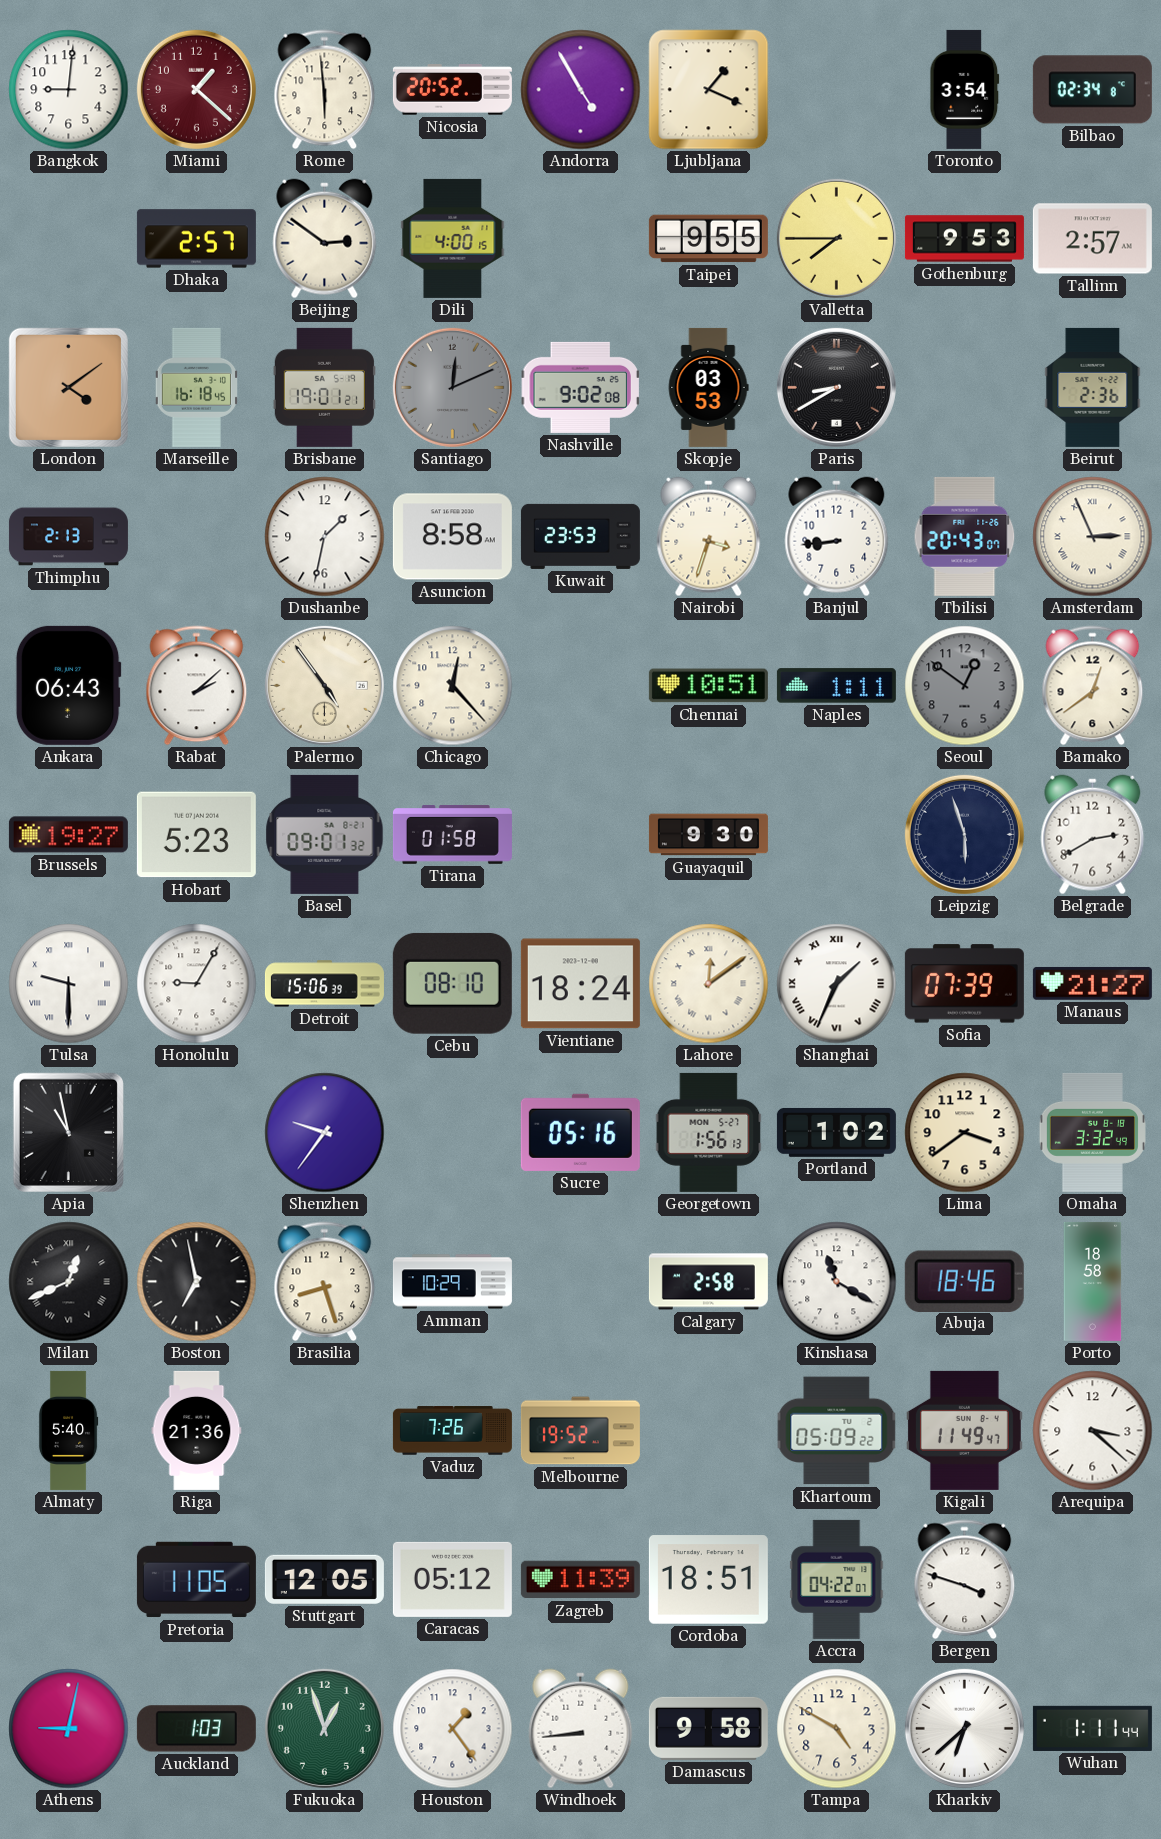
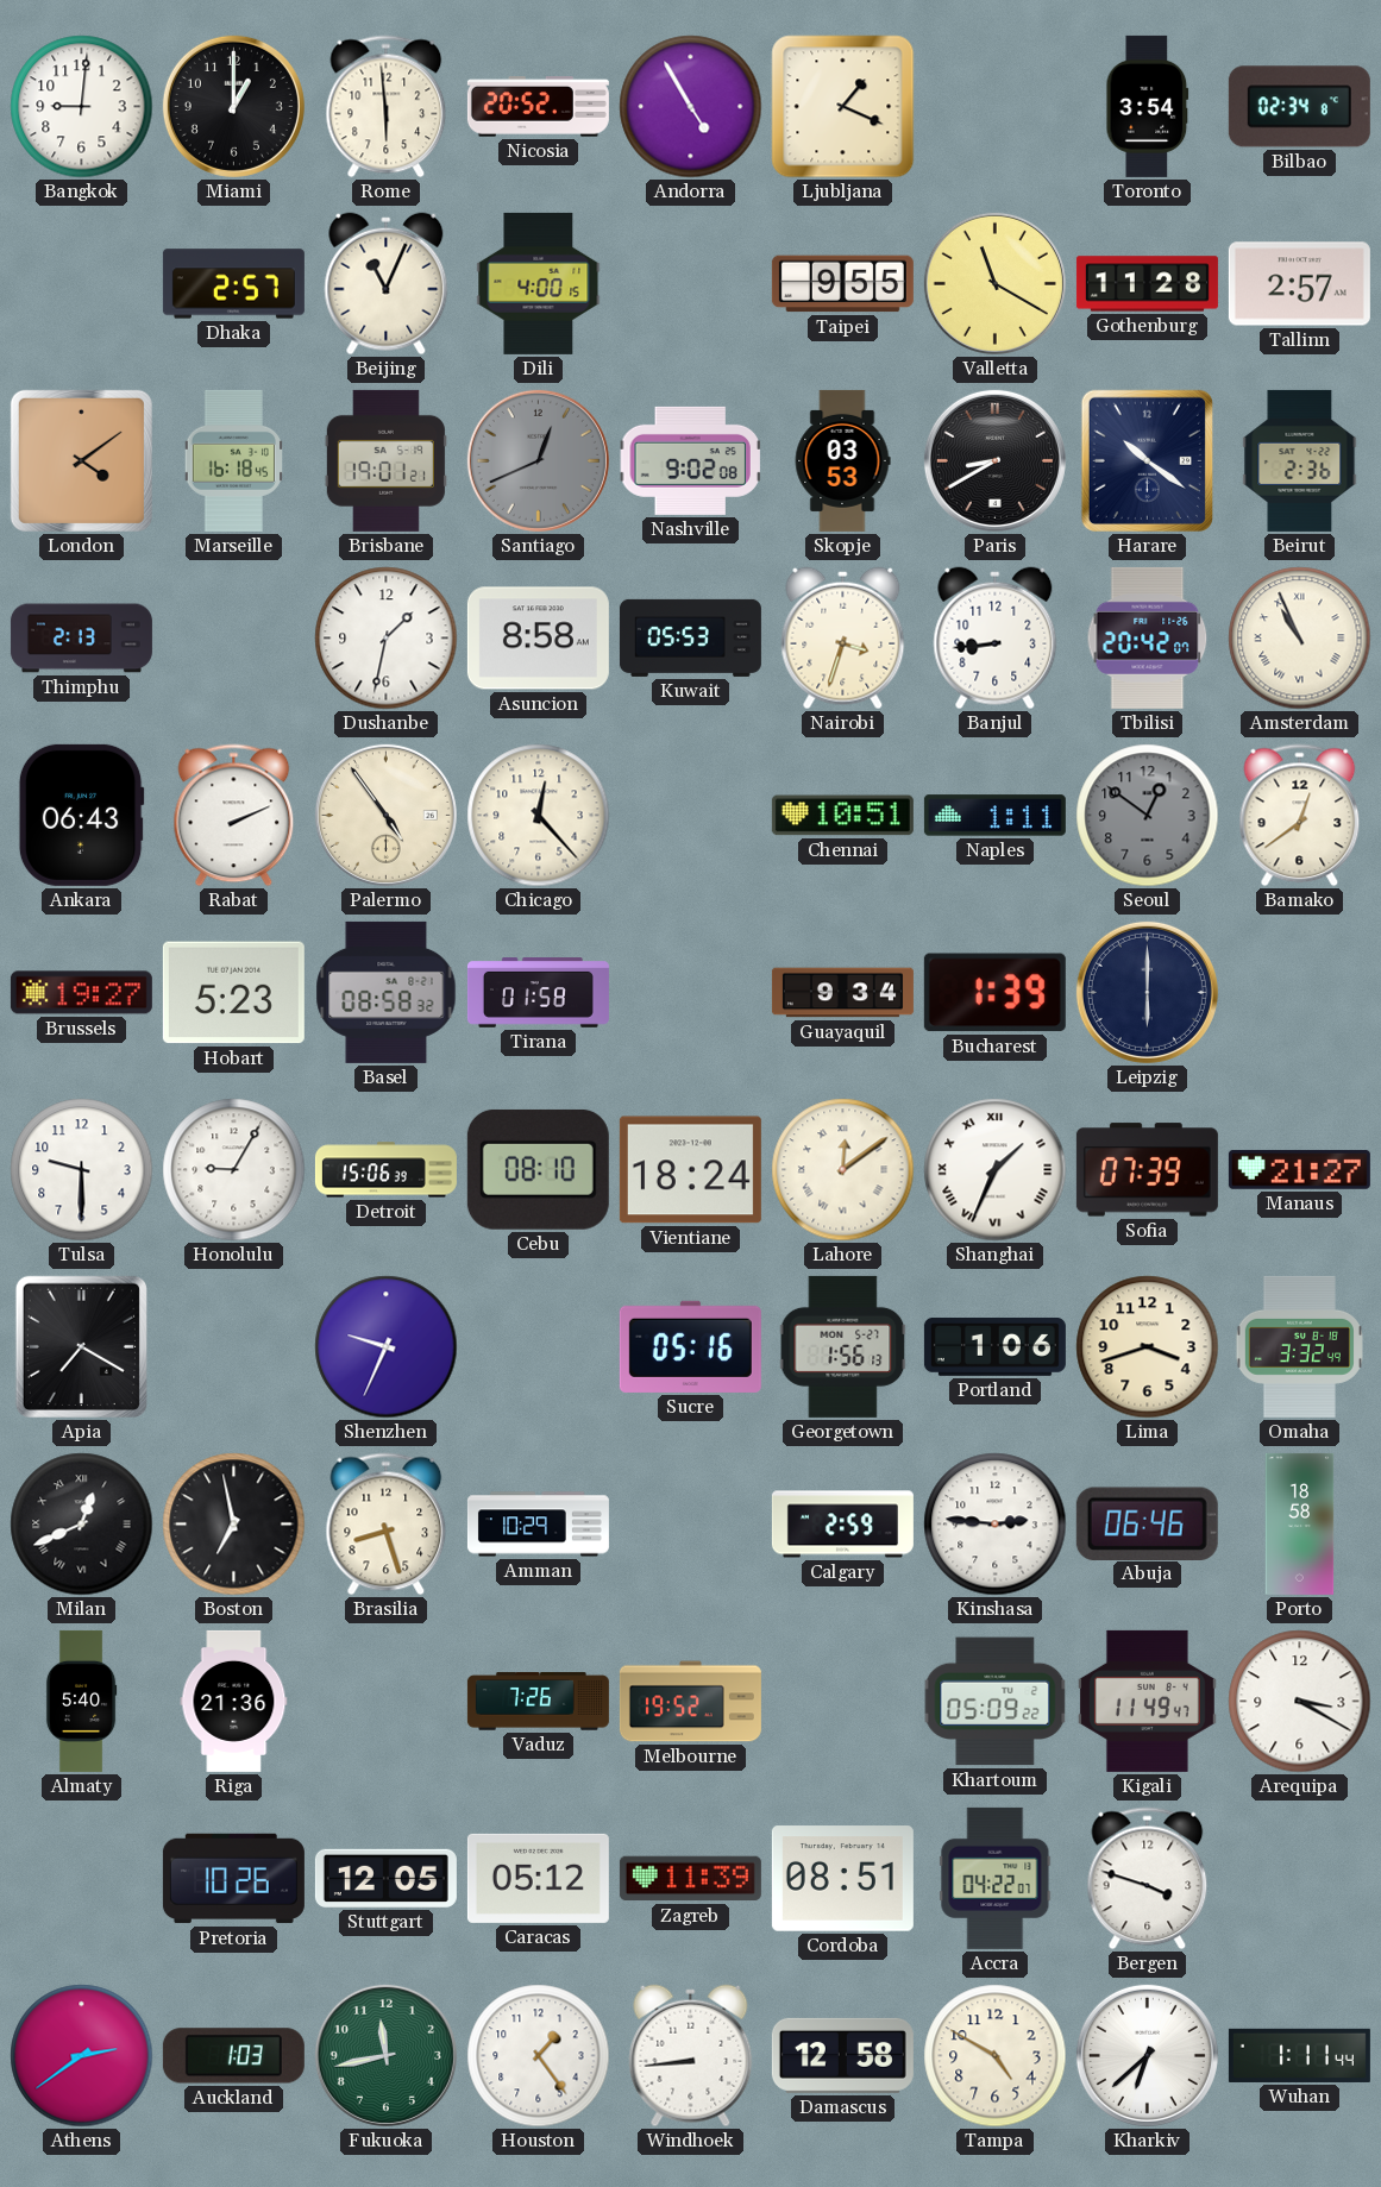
Miami: 1:22 -> 1:00 (233, 106)
Miami dial: burgundy -> black (233, 106)
Beijing: 2:51 -> 11:04 (387, 284)
Valletta: 7:45 -> 11:20 (994, 283)
Gothenburg: 9:53 -> 11:28 (1147, 284)
Santiago: 12:11 -> 12:41 (538, 460)
Harare: none -> 10:21 (1147, 460)
Kuwait: 23:53 -> 05:53 (690, 637)
Tbilisi: 20:43 -> 20:42 (1148, 637)
Amsterdam: 2:56 -> 10:56 (1300, 639)
Rabat: 2:08 -> 2:11 (234, 816)
Basel: 09:01 -> 08:58 (387, 992)
Guayaquil: 9:30 -> 9:34 (842, 993)
Bucharest: none -> 1:39 (994, 993)
Leipzig: 5:57 -> 6:00 (1147, 992)
Belgrade: 2:40 -> none (1093, 835)
Tulsa numerals: Roman -> Arabic (82, 1170)
Apia: 10:58 -> 7:20 (81, 1346)
Shenzhen: 9:36 -> 9:34 (387, 1347)
Portland: 1:02 -> 1:06 (994, 1346)
Lima: 3:39 -> 3:42 (1148, 1347)
Calgary: 2:58 -> 2:59 (842, 1525)
Kinshasa: 11:20 -> 2:46 (996, 1525)
Abuja: 18:46 -> 06:46 (1147, 1523)
Arequipa: 3:22 -> 3:20 (1300, 1702)
Pretoria: 11:05 -> 10:26 (233, 1879)
Cordoba: 18:51 -> 08:51 (842, 1879)
Athens: 9:02 -> 2:39 (82, 2056)
Fukuoka: 12:57 -> 11:43 (385, 2055)
Damascus: 9:58 -> 12:58 (842, 2055)
